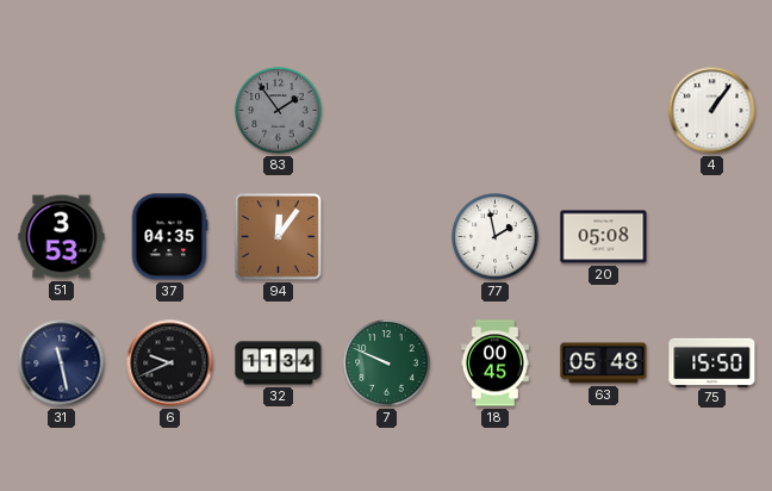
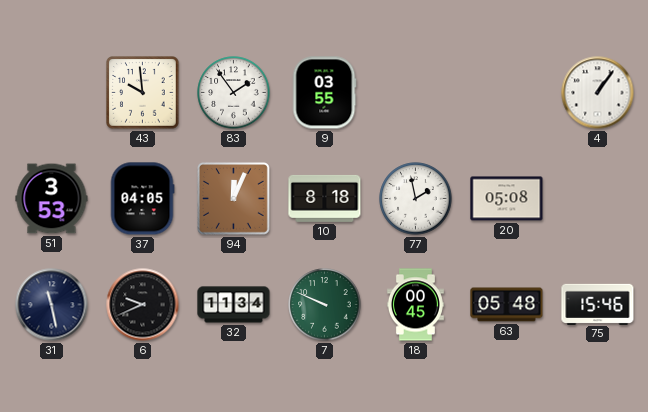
43: none -> 9:59 (143, 93)
83 dial: grey -> white (234, 93)
9: none -> 03:55 (324, 93)
37: 04:35 -> 04:05 (142, 199)
94: 12:06 -> 12:04 (234, 199)
10: none -> 8:18 (325, 198)
75: 15:50 -> 15:46 (598, 304)
